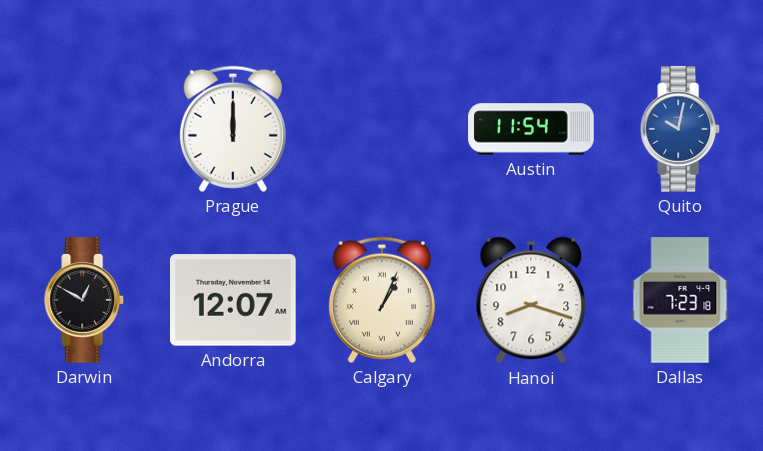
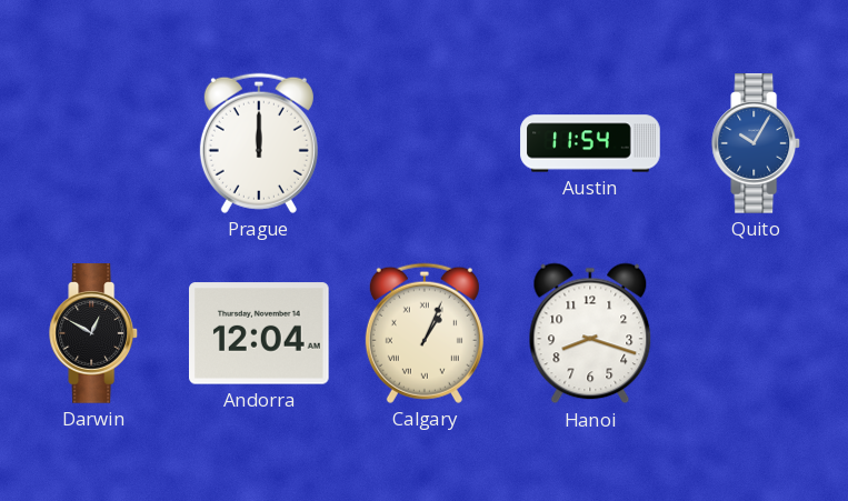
Quito: 10:02 -> 10:05 (757, 143)
Andorra: 12:07 -> 12:04 (260, 333)
Dallas: 7:23 -> none (680, 300)
